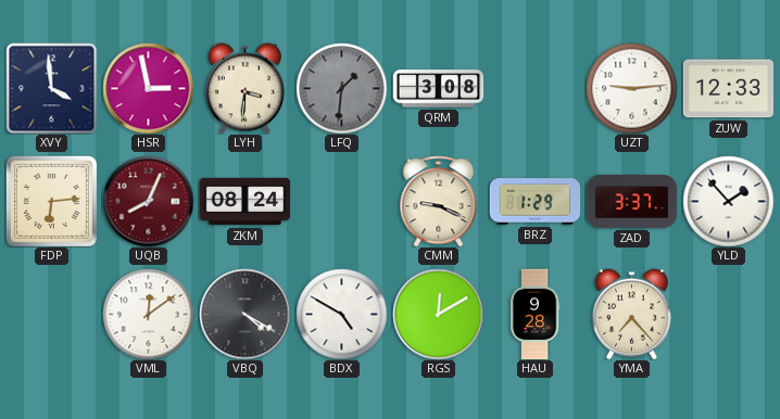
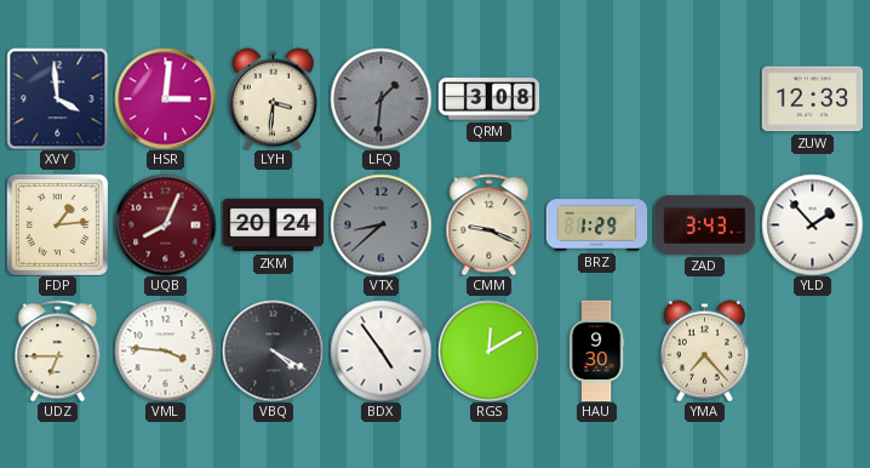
HSR: 2:58 -> 3:01 (165, 98)
UZT: 9:14 -> none (631, 88)
FDP: 6:14 -> 1:14 (57, 224)
ZKM: 08:24 -> 20:24 (273, 226)
VTX: none -> 8:38 (380, 224)
ZAD: 3:37 -> 3:43 (704, 224)
UDZ: none -> 6:45 (58, 350)
VML: 12:09 -> 3:46 (165, 350)
BDX: 4:50 -> 4:54 (380, 350)
HAU: 9:28 -> 9:30 (596, 350)
